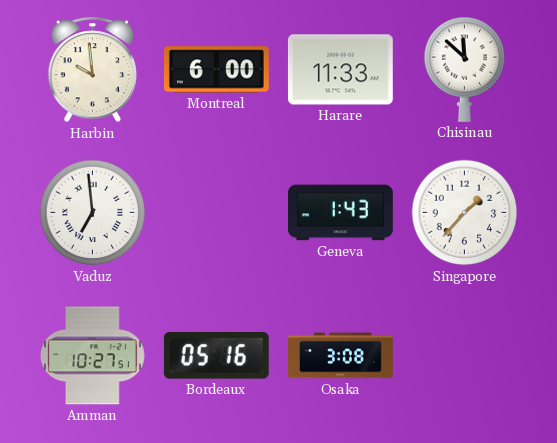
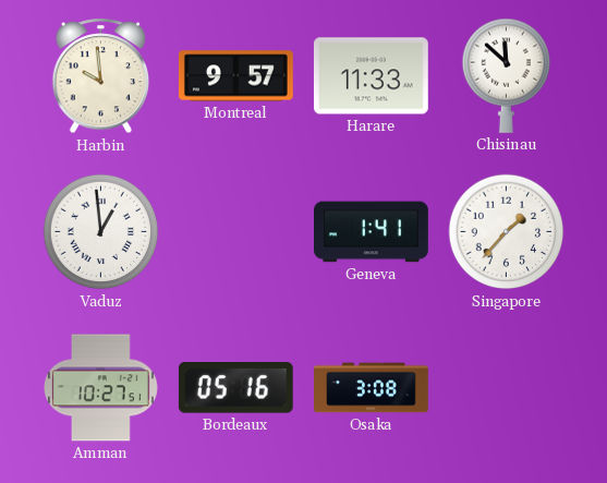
Montreal: 6:00 -> 9:57 (235, 76)
Vaduz: 6:59 -> 12:59 (101, 232)
Geneva: 1:43 -> 1:41 (372, 232)
